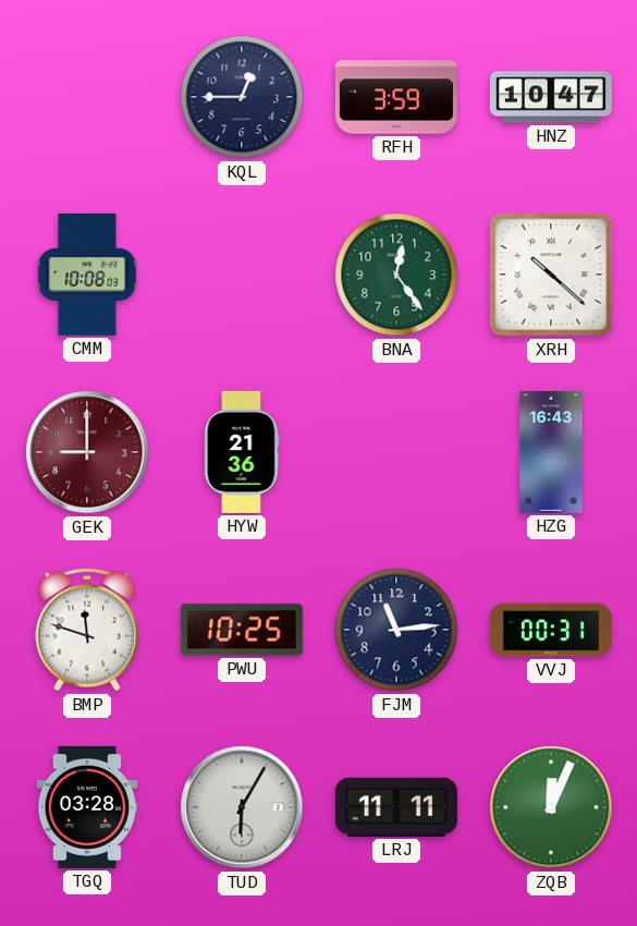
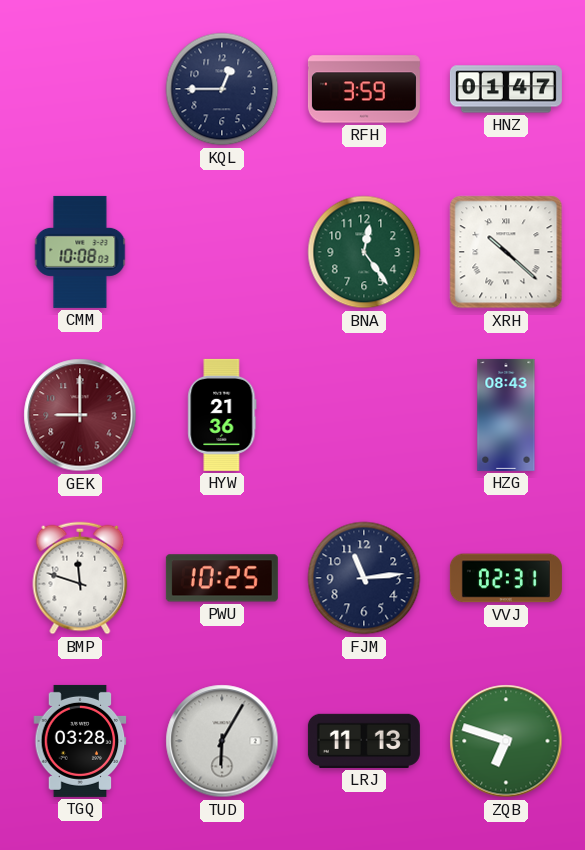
HNZ: 10:47 -> 01:47 (506, 89)
HZG: 16:43 -> 08:43 (506, 415)
VVJ: 00:31 -> 02:31 (506, 578)
LRJ: 11:11 -> 11:13 (364, 741)
ZQB: 12:04 -> 6:48 (506, 741)
